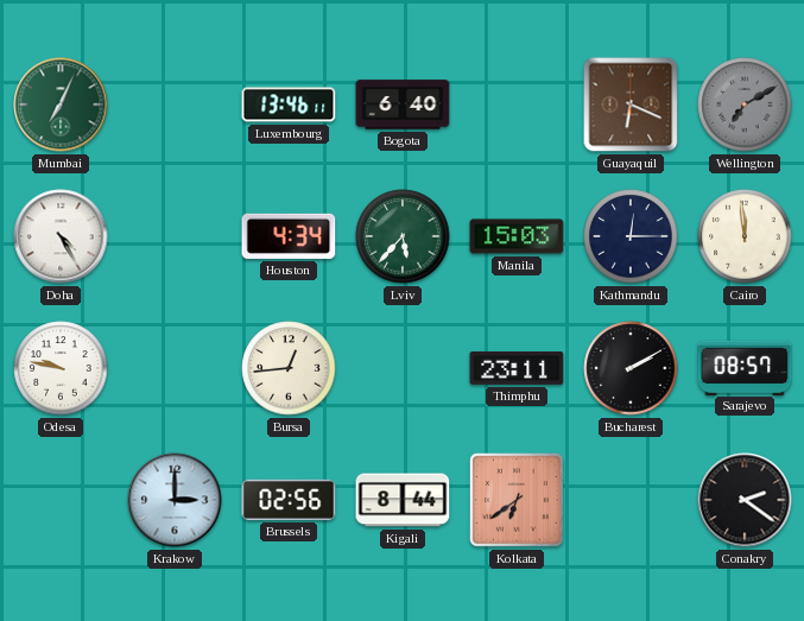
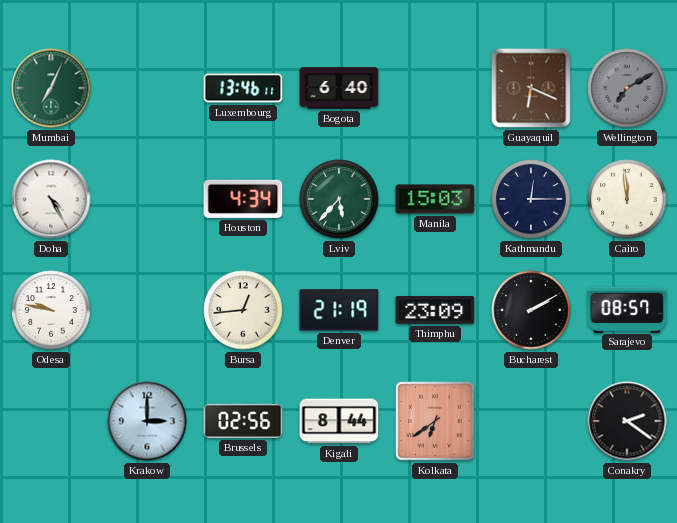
Denver: none -> 21:19 (339, 310)
Thimphu: 23:11 -> 23:09 (435, 311)
